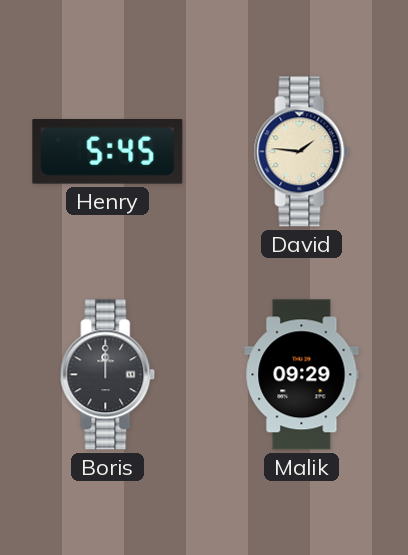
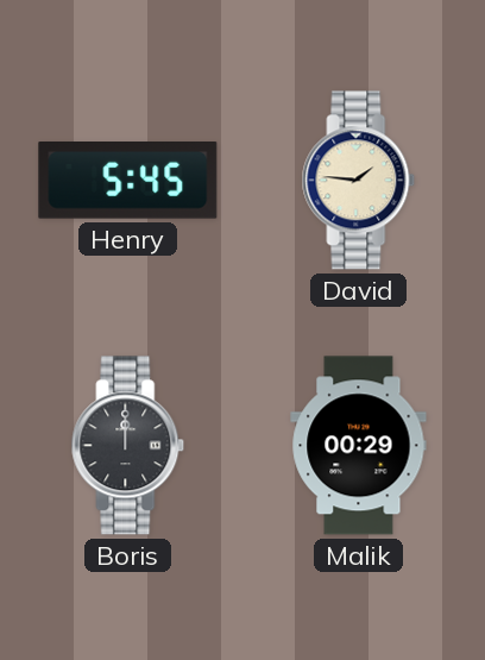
Malik: 09:29 -> 00:29 (359, 446)
